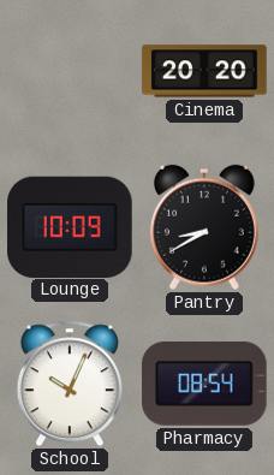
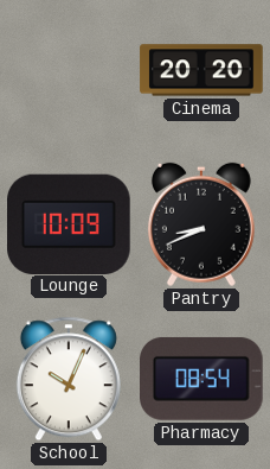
Pantry: 8:40 -> 8:41 (201, 224)
